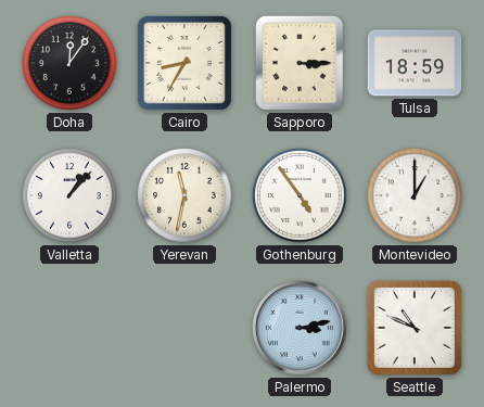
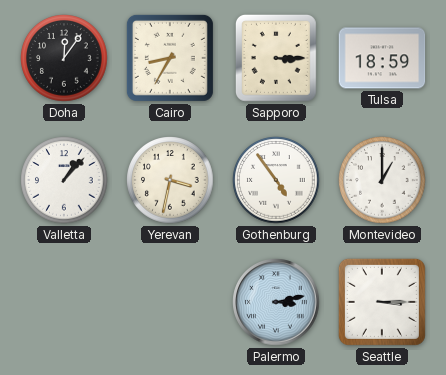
Yerevan: 11:32 -> 3:32 (170, 180)
Seattle: 10:49 -> 3:15 (382, 302)
